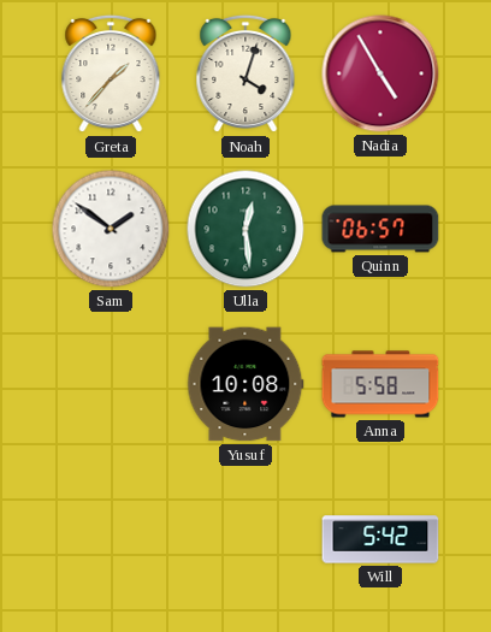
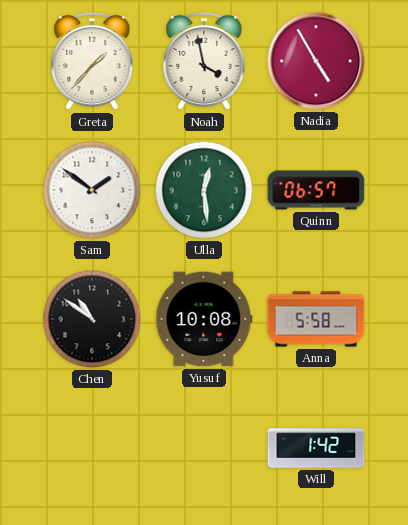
Noah: 4:03 -> 3:58 (204, 61)
Chen: none -> 10:51 (92, 319)
Will: 5:42 -> 1:42 (316, 448)
